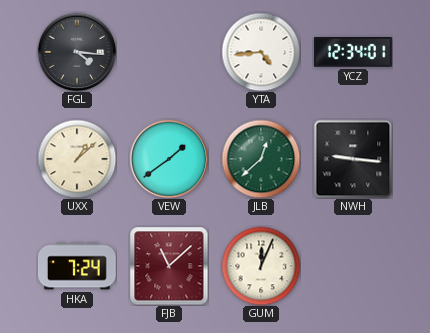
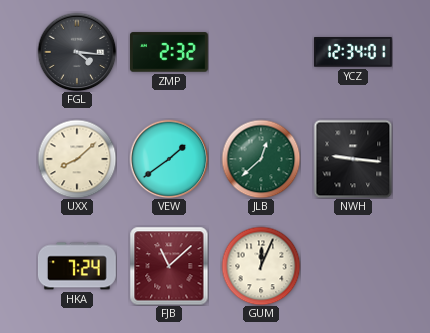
ZMP: none -> 2:32 (169, 52)
YTA: 4:44 -> none (261, 52)
UXX: 1:08 -> 8:08 (77, 159)
